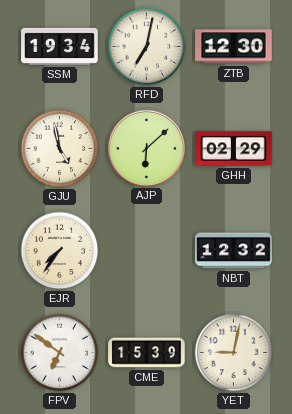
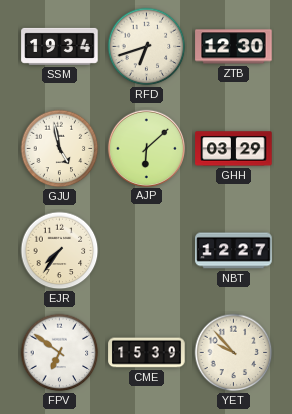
RFD: 7:02 -> 6:42 (147, 47)
GHH: 02:29 -> 03:29 (234, 149)
NBT: 12:32 -> 12:27 (234, 251)
YET: 9:02 -> 9:53 (234, 353)
